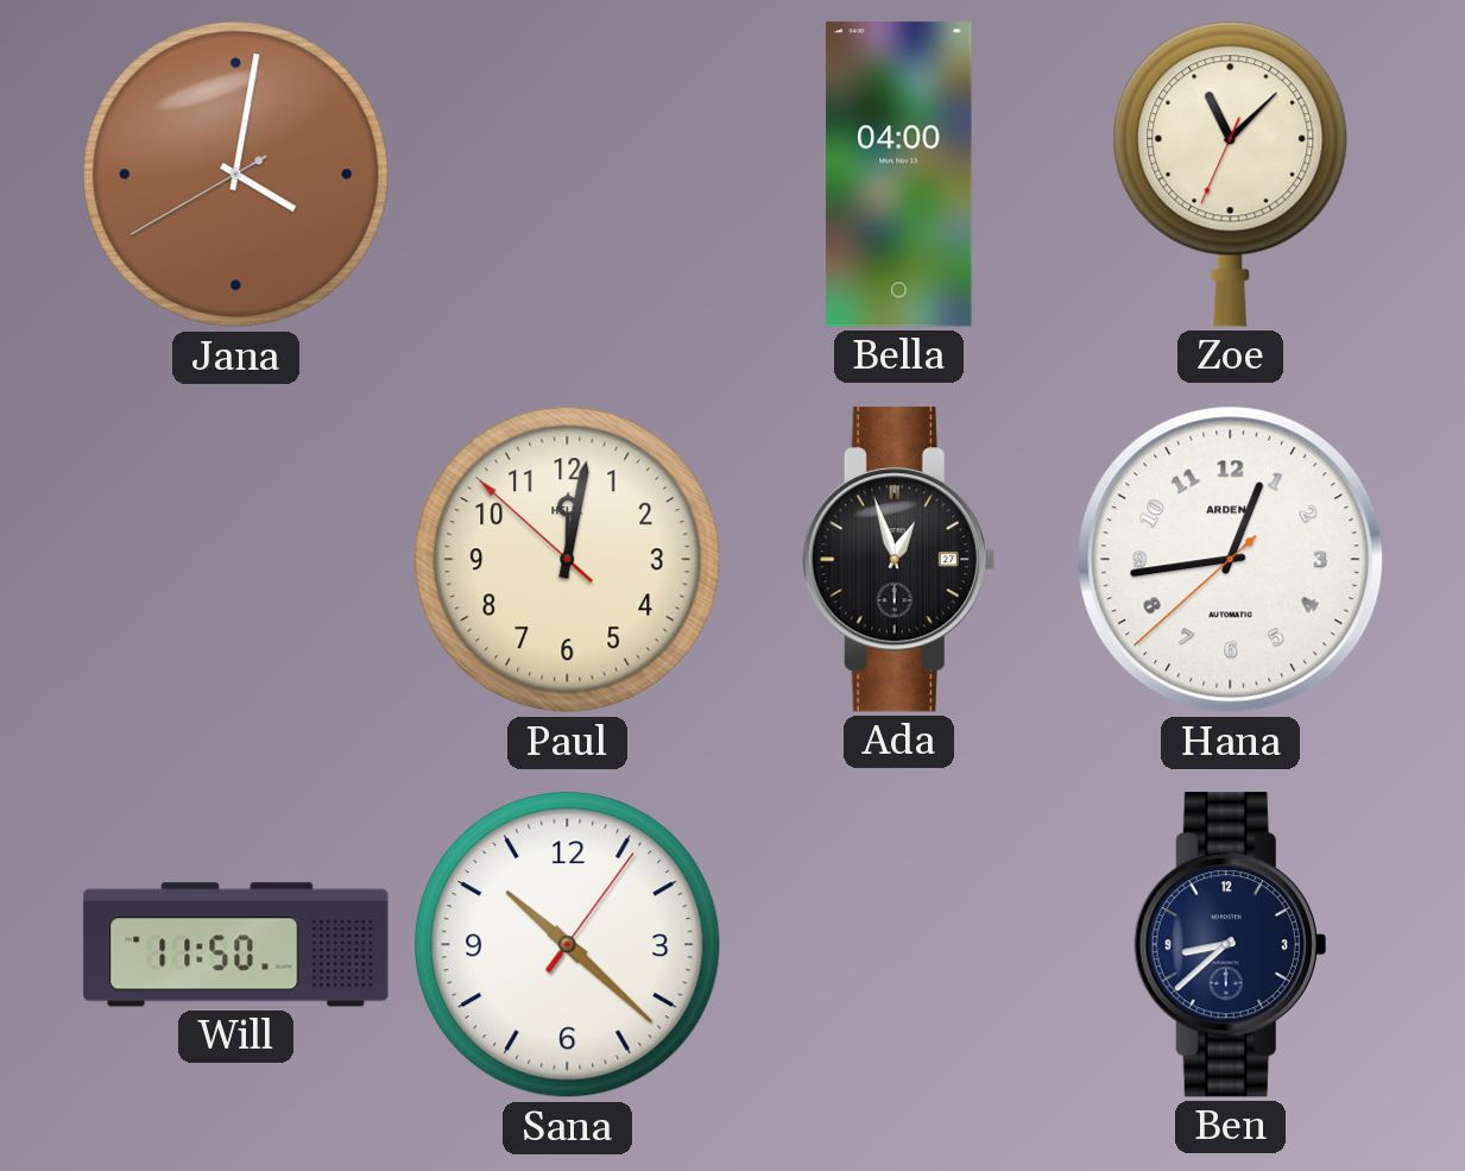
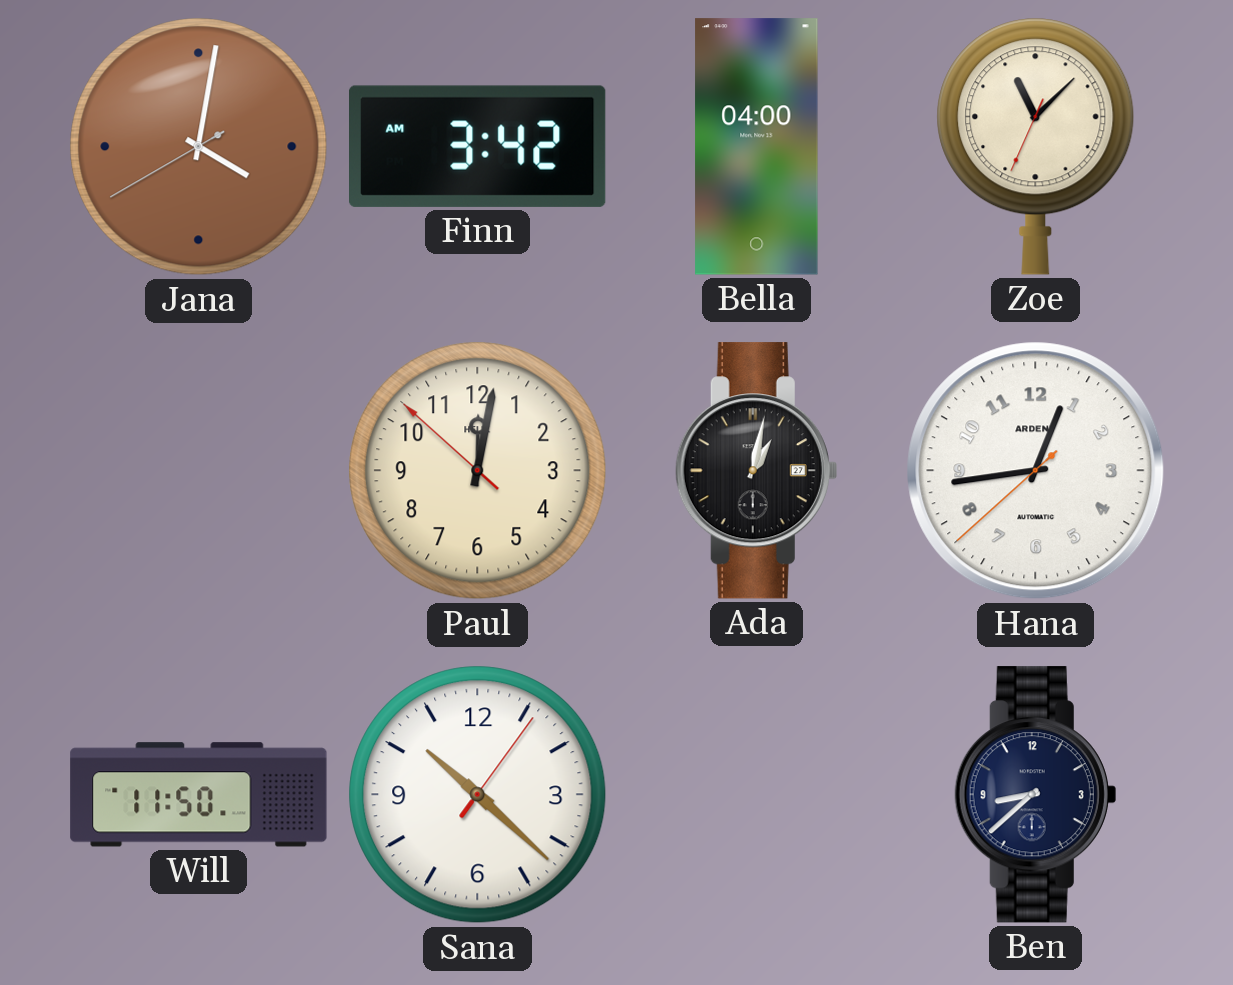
Finn: none -> 3:42 (478, 146)
Ada: 12:57 -> 1:02 (756, 471)
